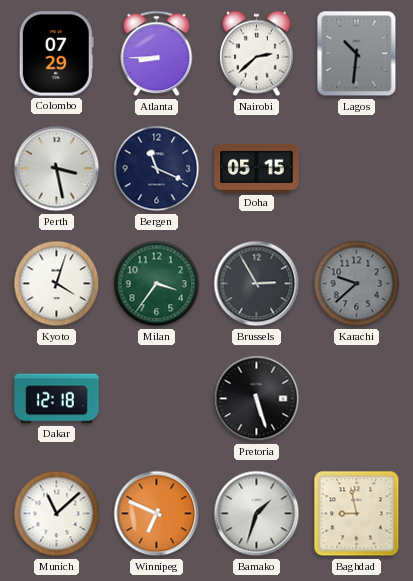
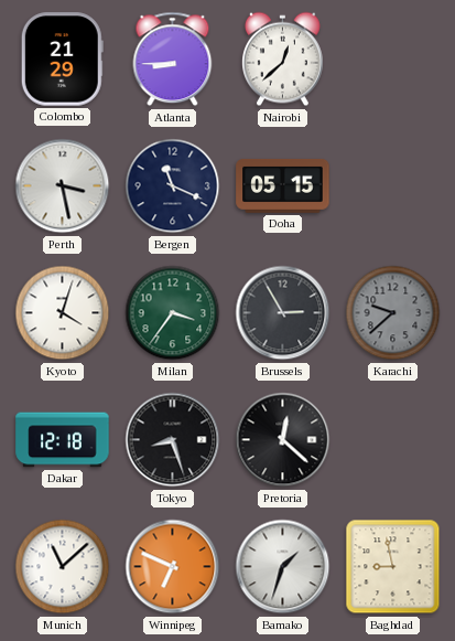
Colombo: 07:29 -> 21:29 (62, 60)
Nairobi: 2:38 -> 12:38 (283, 60)
Lagos: 10:31 -> none (357, 54)
Tokyo: none -> 8:27 (173, 440)
Pretoria: 5:27 -> 12:22 (283, 440)
